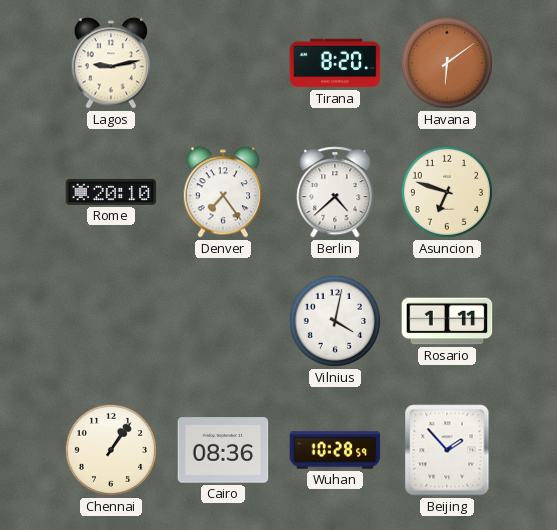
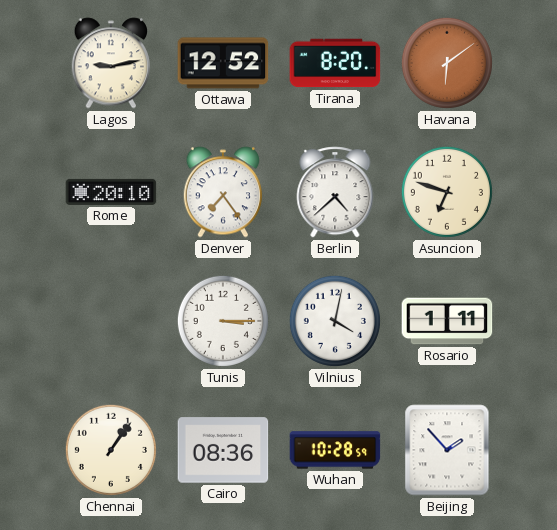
Ottawa: none -> 12:52 (223, 63)
Tunis: none -> 3:15 (223, 321)
